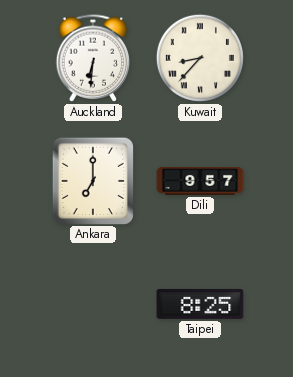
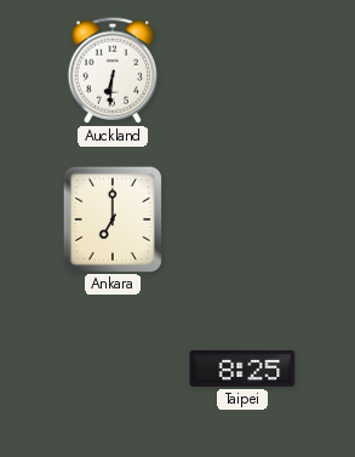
Kuwait: 8:37 -> none (200, 58)
Dili: 9:57 -> none (200, 181)
